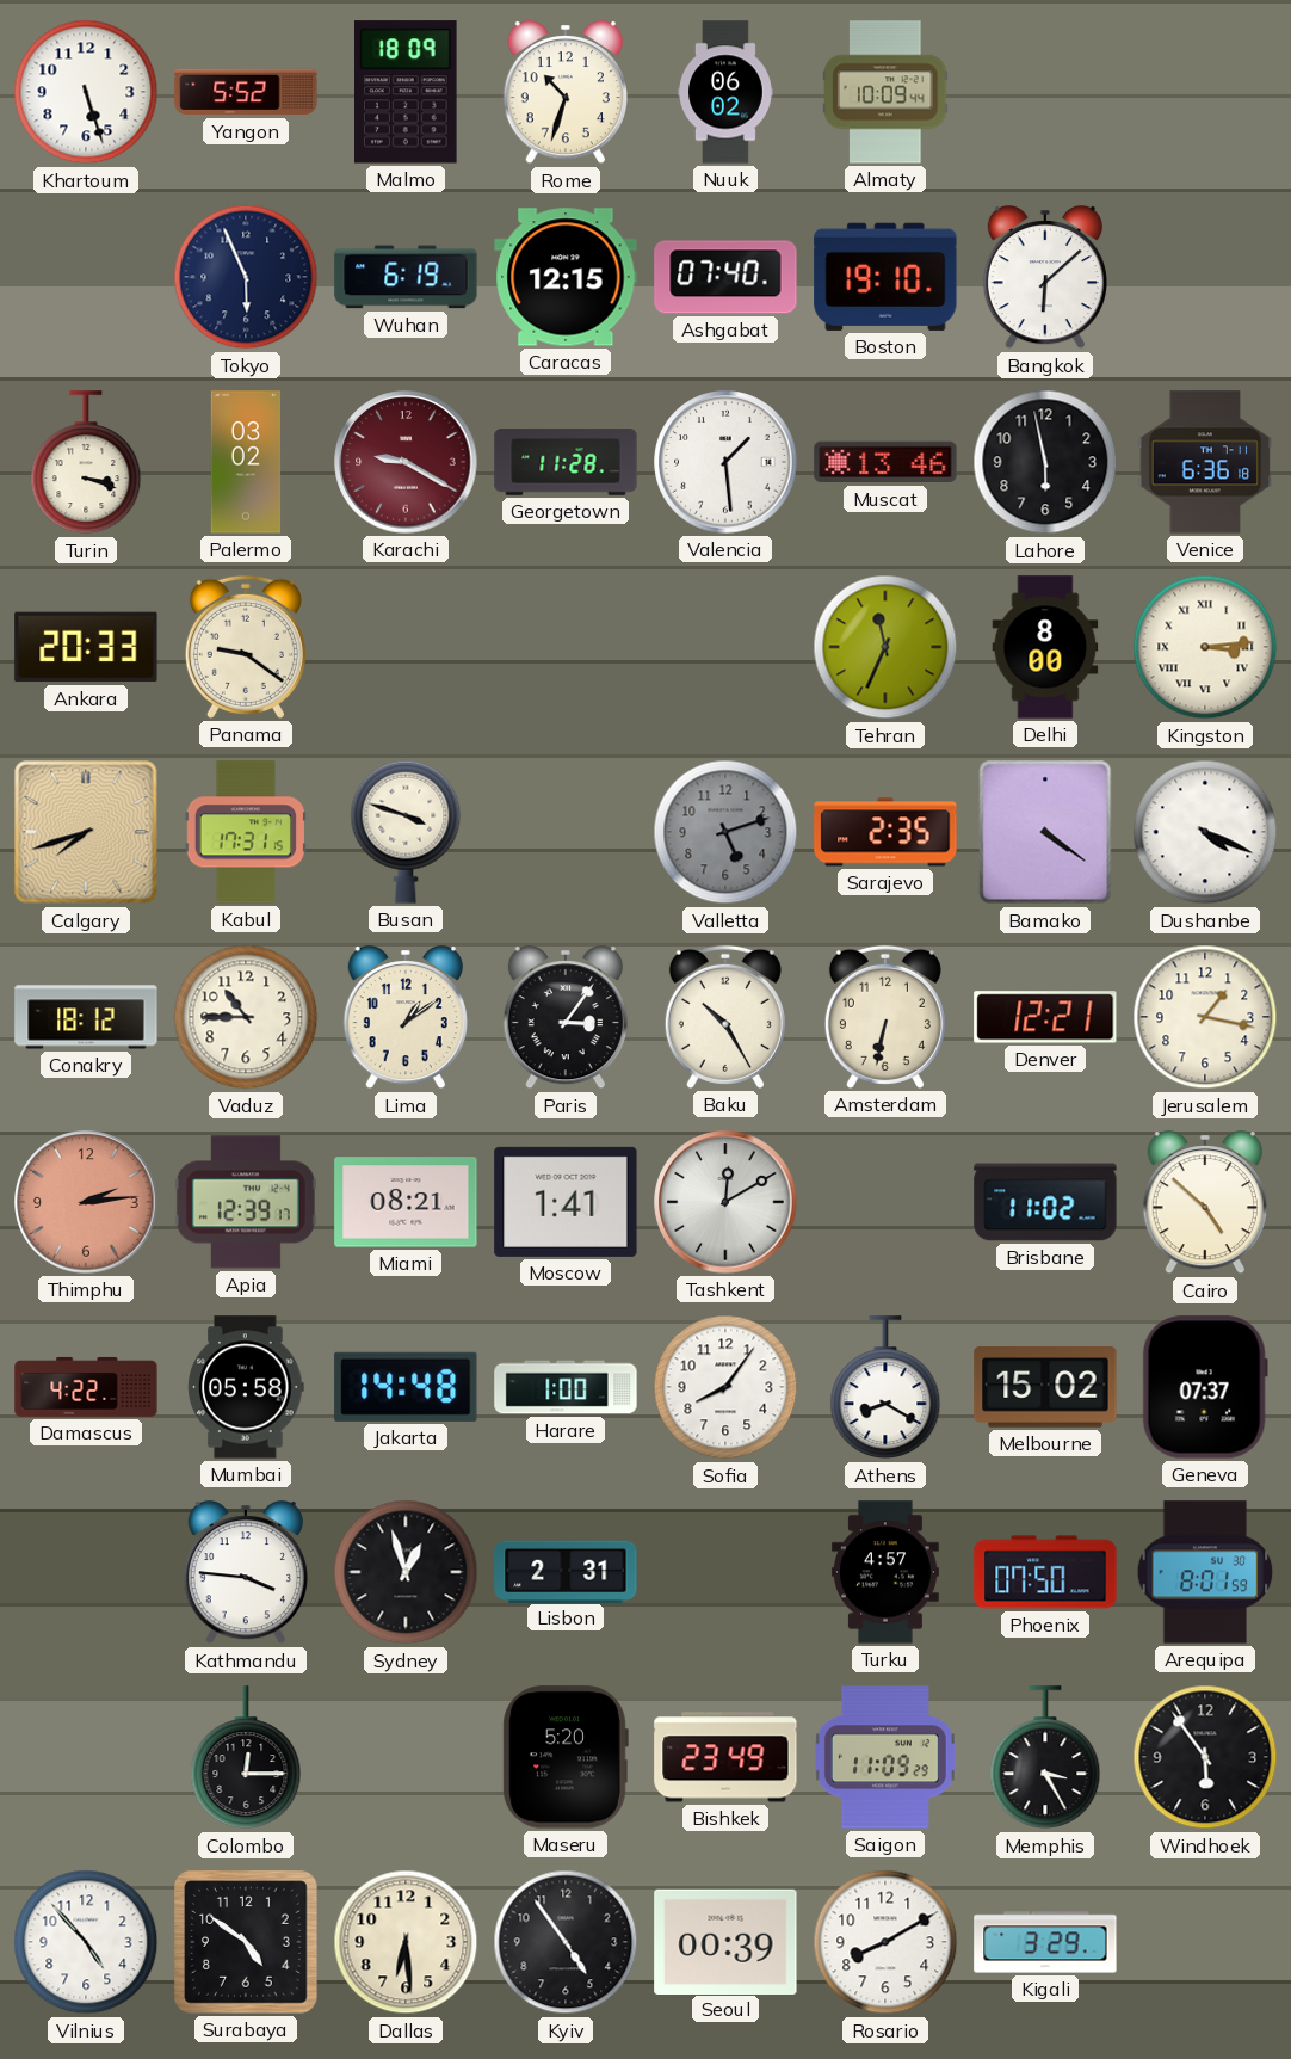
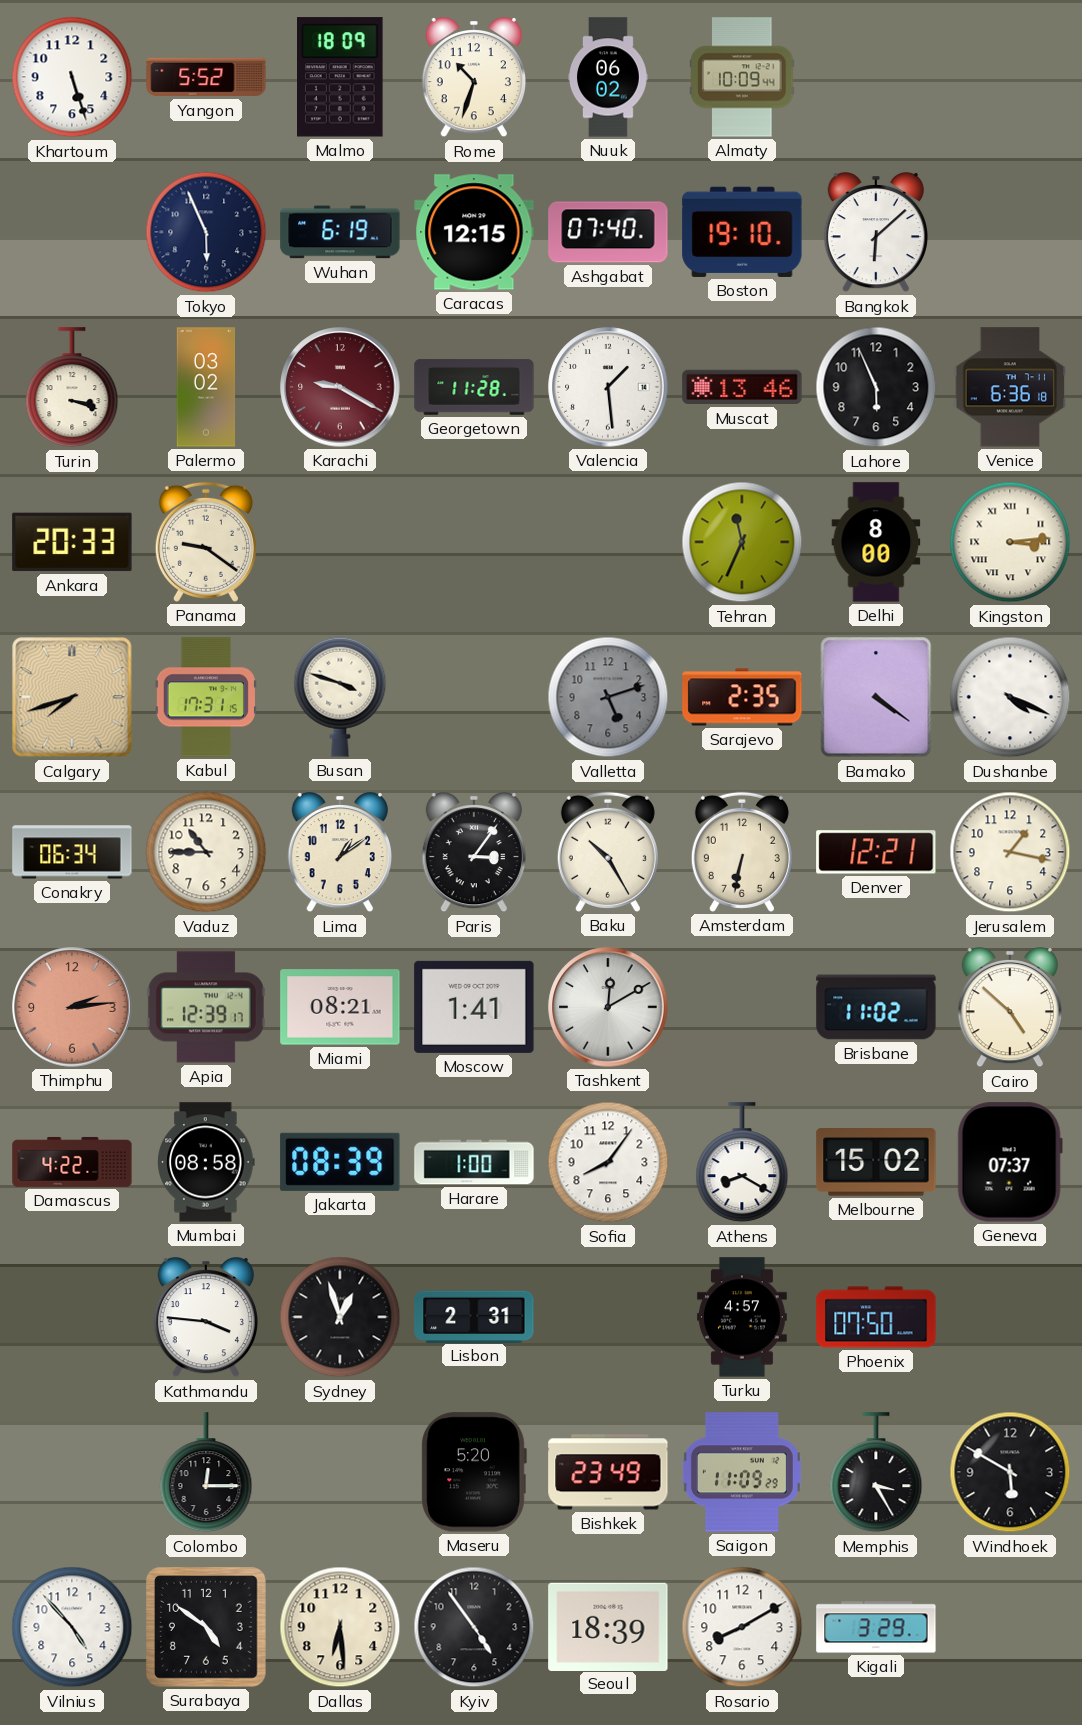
Lahore: 5:58 -> 5:56 (876, 387)
Conakry: 18:12 -> 06:34 (72, 852)
Mumbai: 05:58 -> 08:58 (206, 1162)
Jakarta: 14:48 -> 08:39 (340, 1162)
Arequipa: 8:01 -> none (1205, 1572)
Windhoek: 5:54 -> 5:50 (1010, 1472)
Seoul: 00:39 -> 18:39 (608, 1626)
